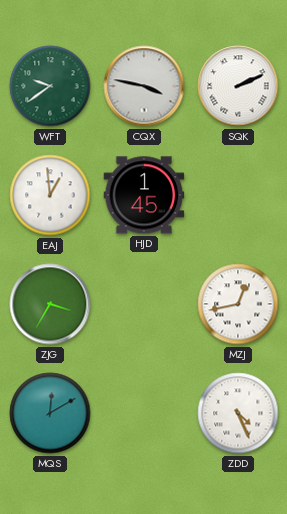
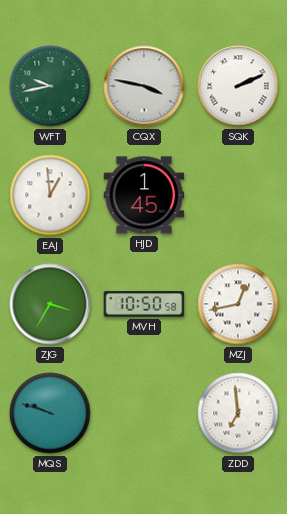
WFT: 9:39 -> 9:43 (50, 86)
MVH: none -> 10:50 (144, 304)
MQS: 12:10 -> 9:48 (50, 413)
ZDD: 4:26 -> 6:59 (238, 413)
